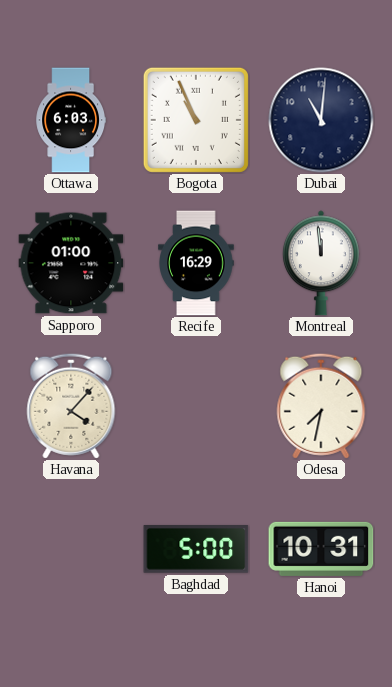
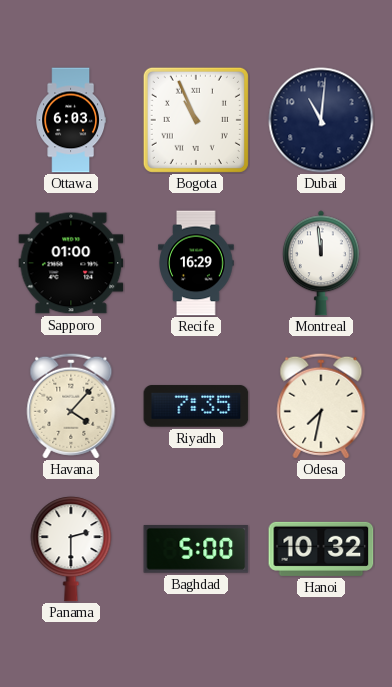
Riyadh: none -> 7:35 (196, 406)
Panama: none -> 2:30 (71, 549)
Hanoi: 10:31 -> 10:32 (321, 549)
